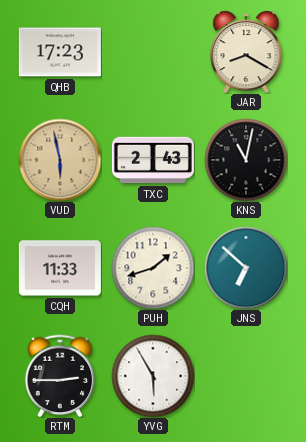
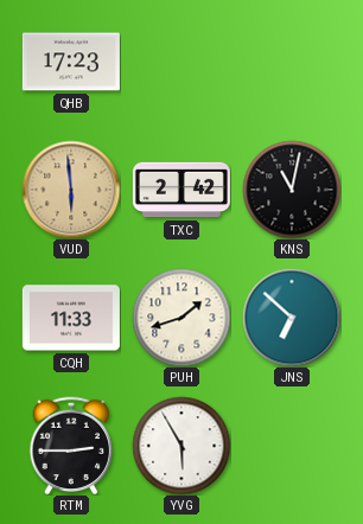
JAR: 8:20 -> none (246, 52)
VUD: 5:58 -> 5:59 (71, 190)
TXC: 2:43 -> 2:42 (181, 190)
